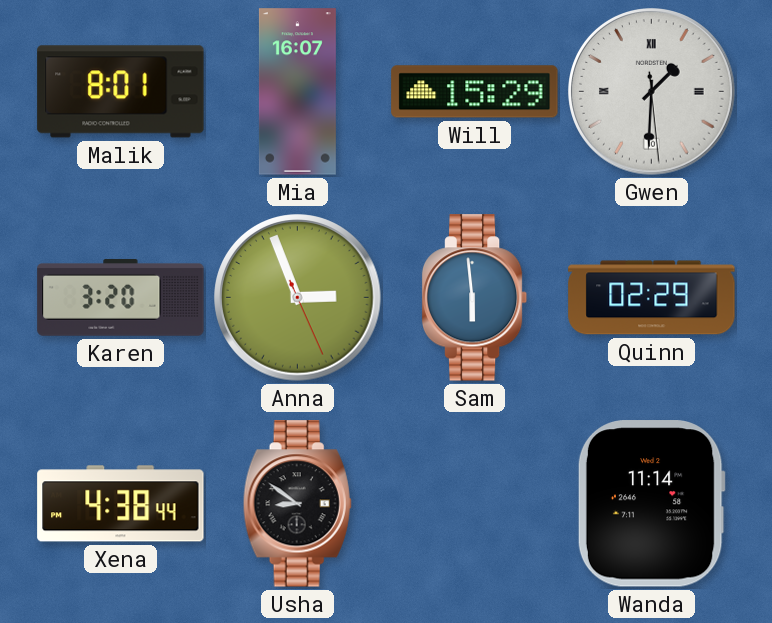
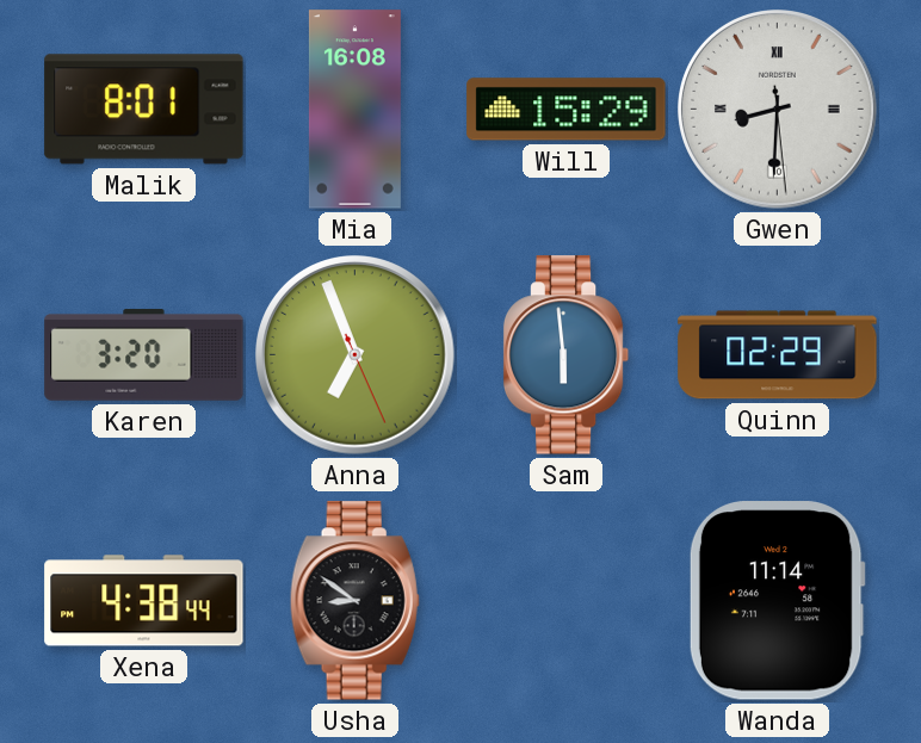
Mia: 16:07 -> 16:08 (354, 110)
Gwen: 1:30 -> 8:30 (778, 110)
Anna: 2:56 -> 6:56 (356, 355)
